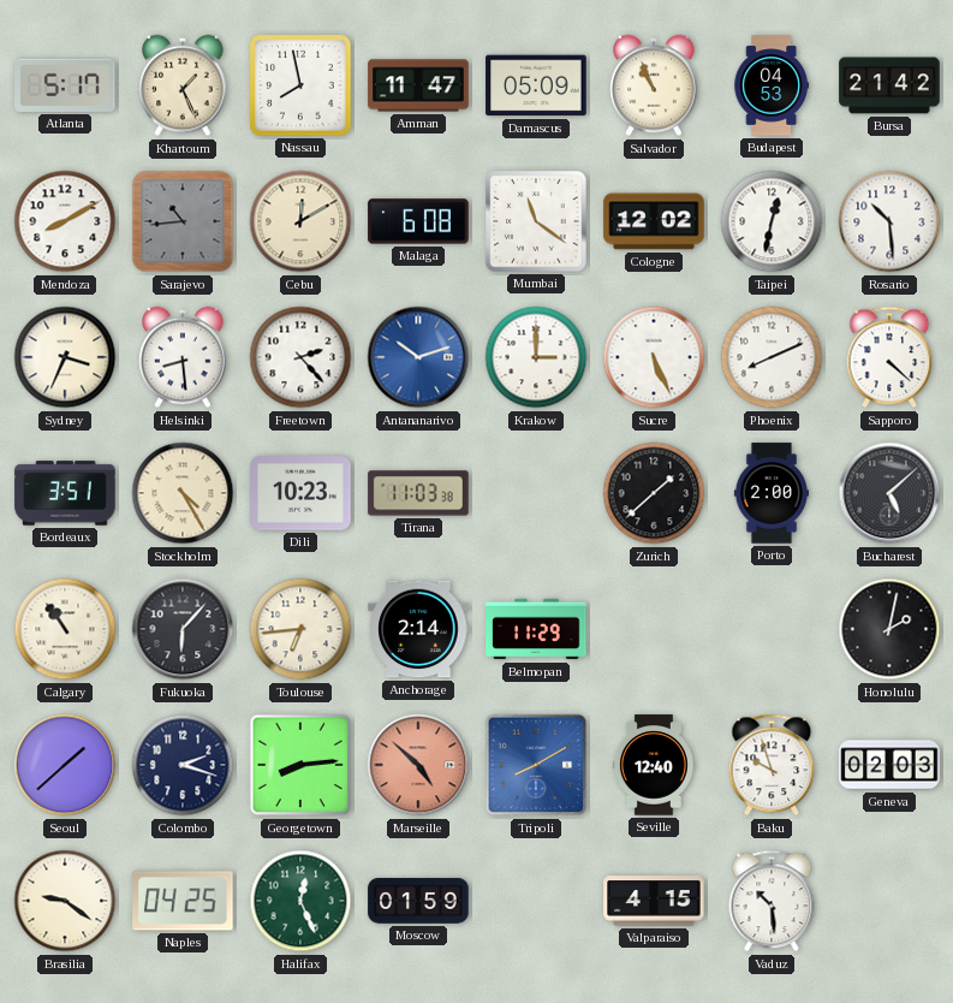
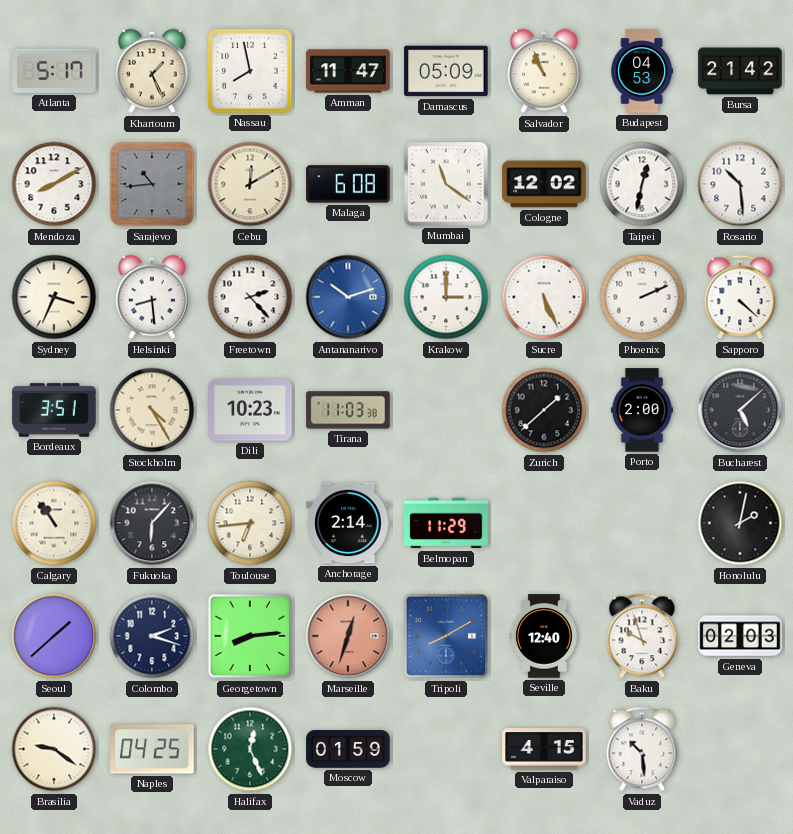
Phoenix: 8:11 -> 2:11 (642, 297)
Marseille: 4:52 -> 12:33 (348, 636)
